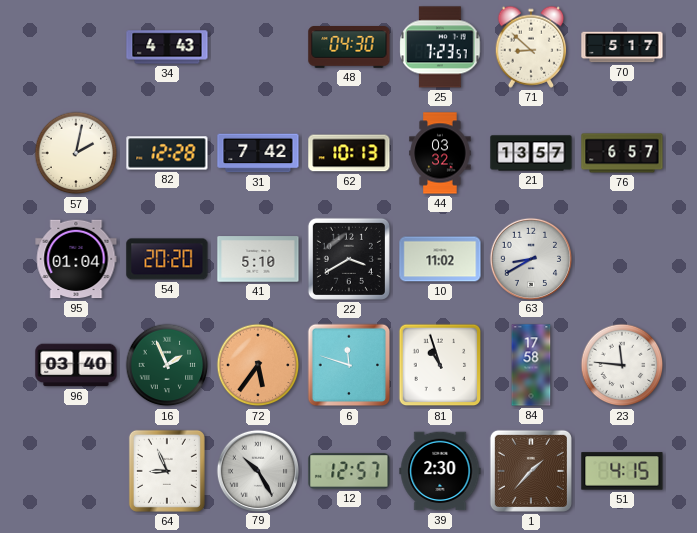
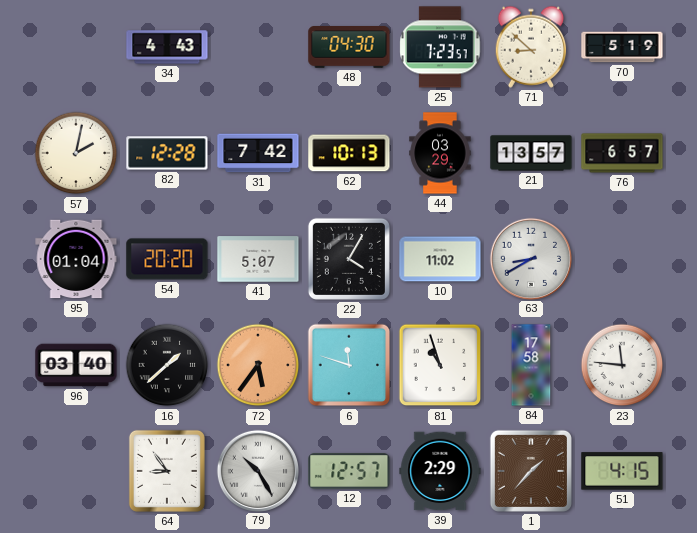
70: 5:17 -> 5:19 (622, 47)
44: 03:32 -> 03:29 (440, 153)
41: 5:10 -> 5:07 (258, 259)
22: 3:40 -> 4:05 (349, 259)
16: 1:56 -> 1:38 (167, 365)
16 dial: green -> black (167, 365)
64: 8:56 -> 8:54 (167, 471)
39: 2:30 -> 2:29 (440, 471)
